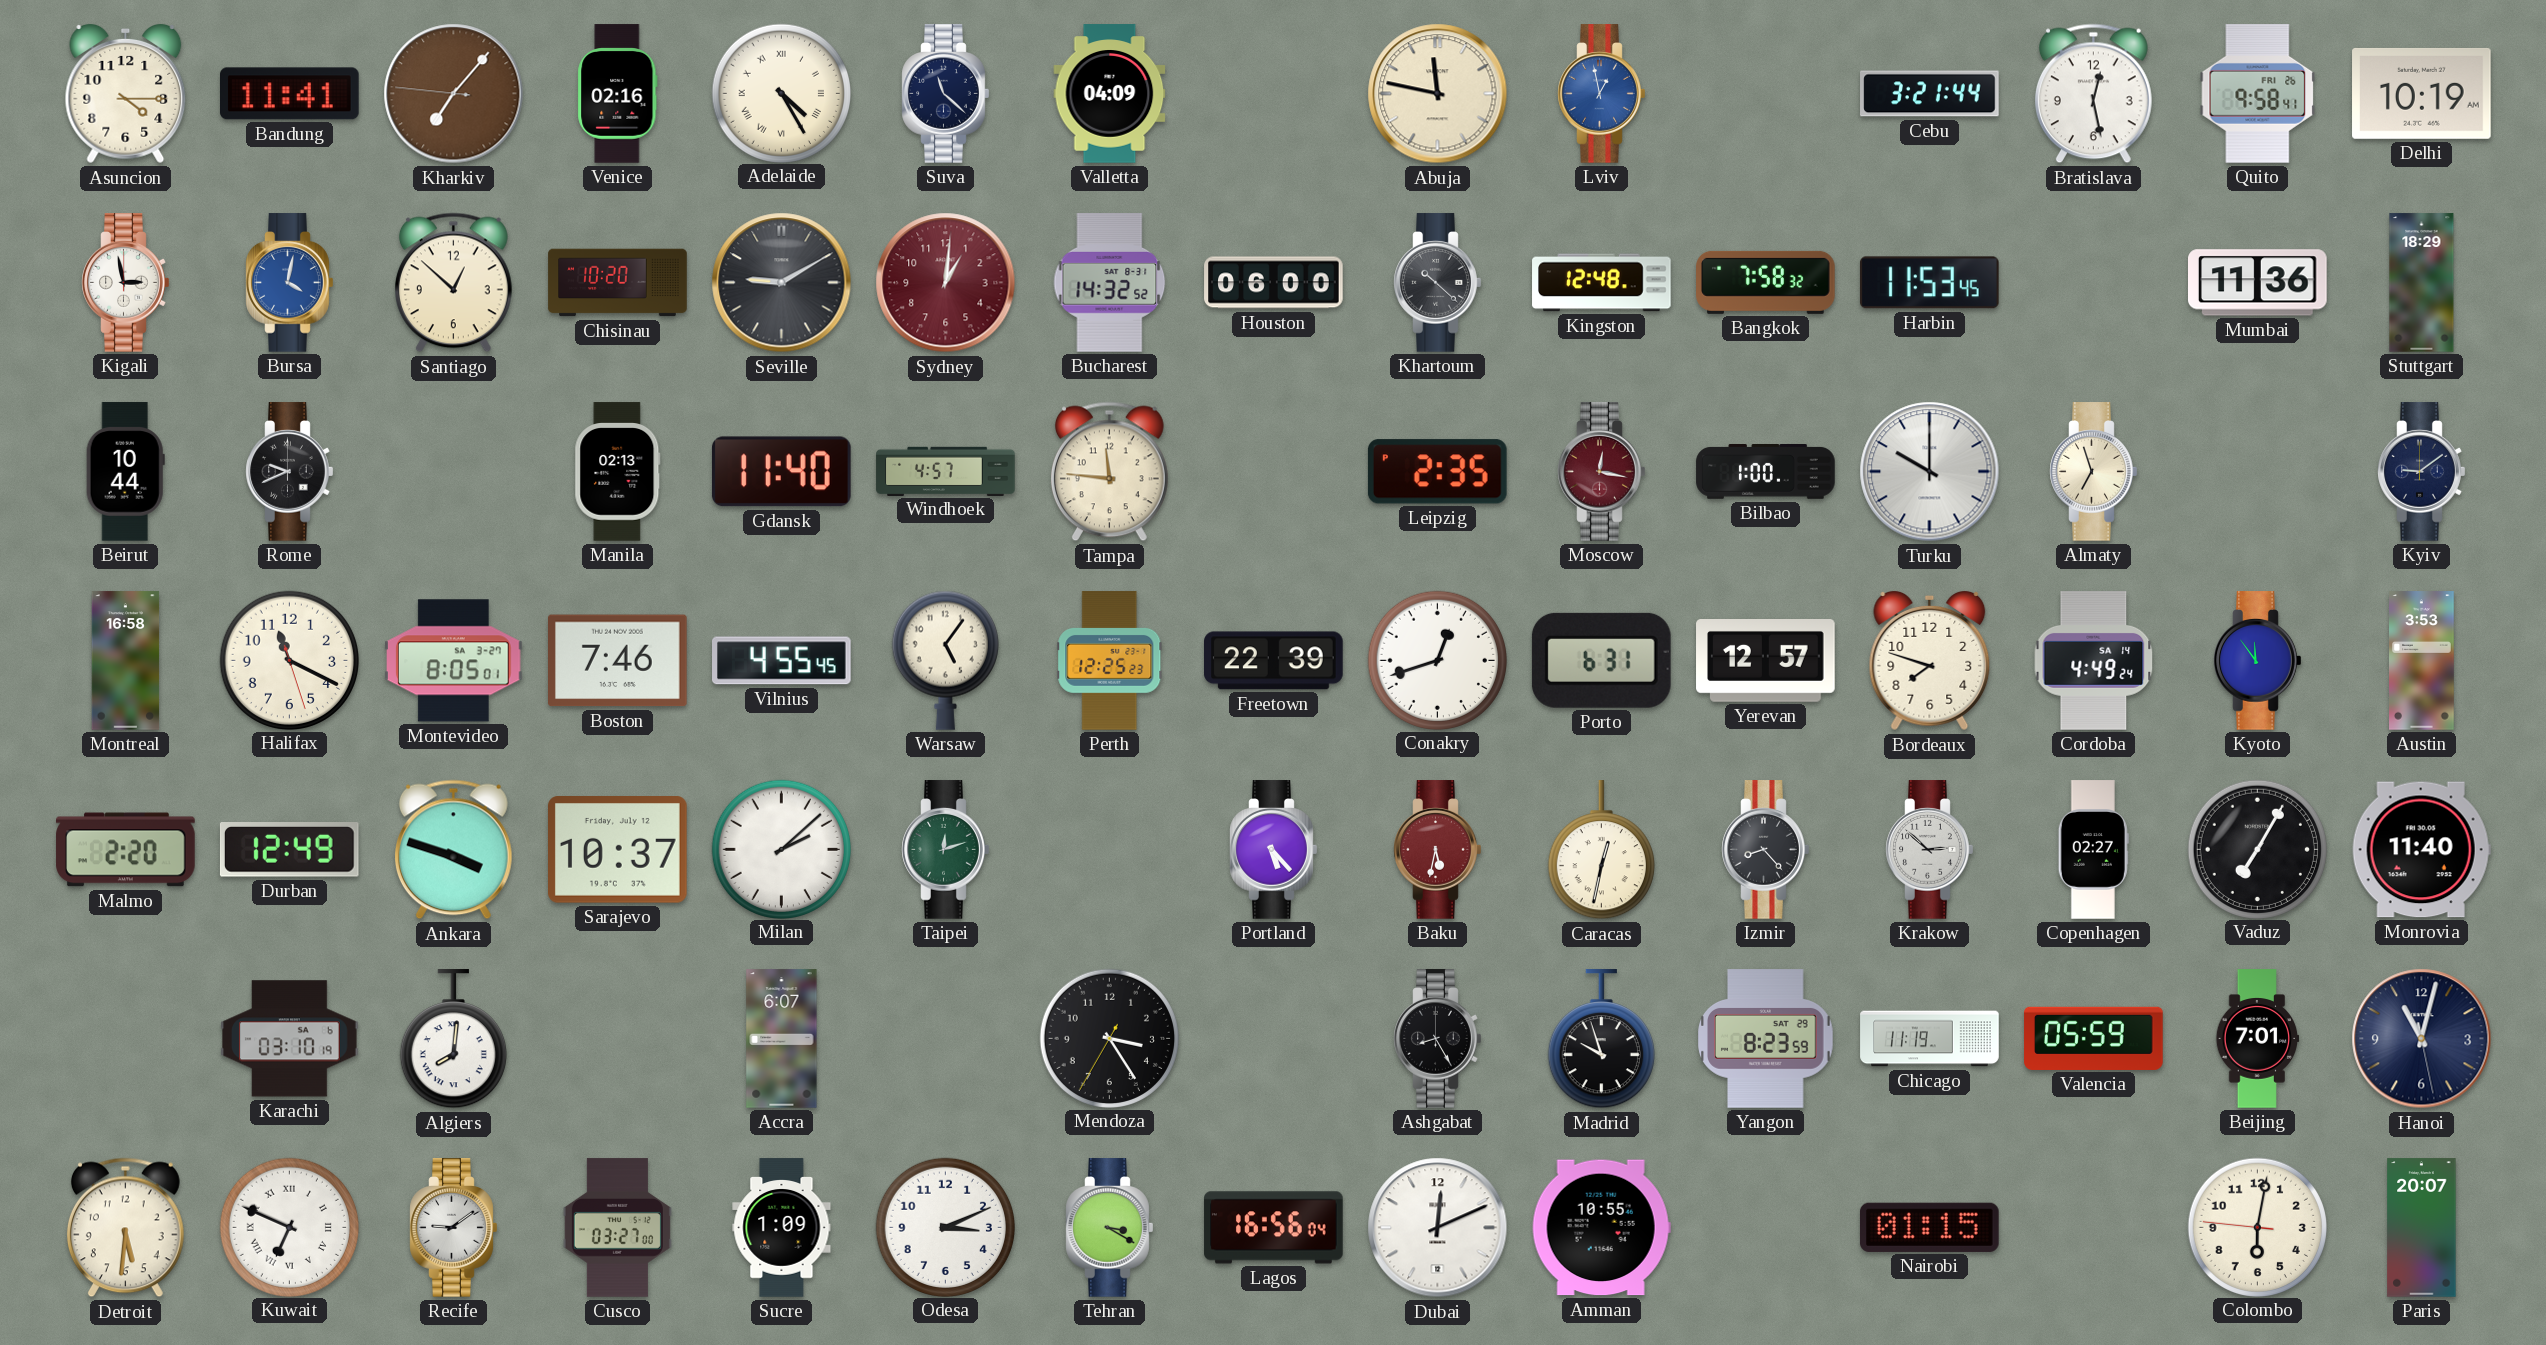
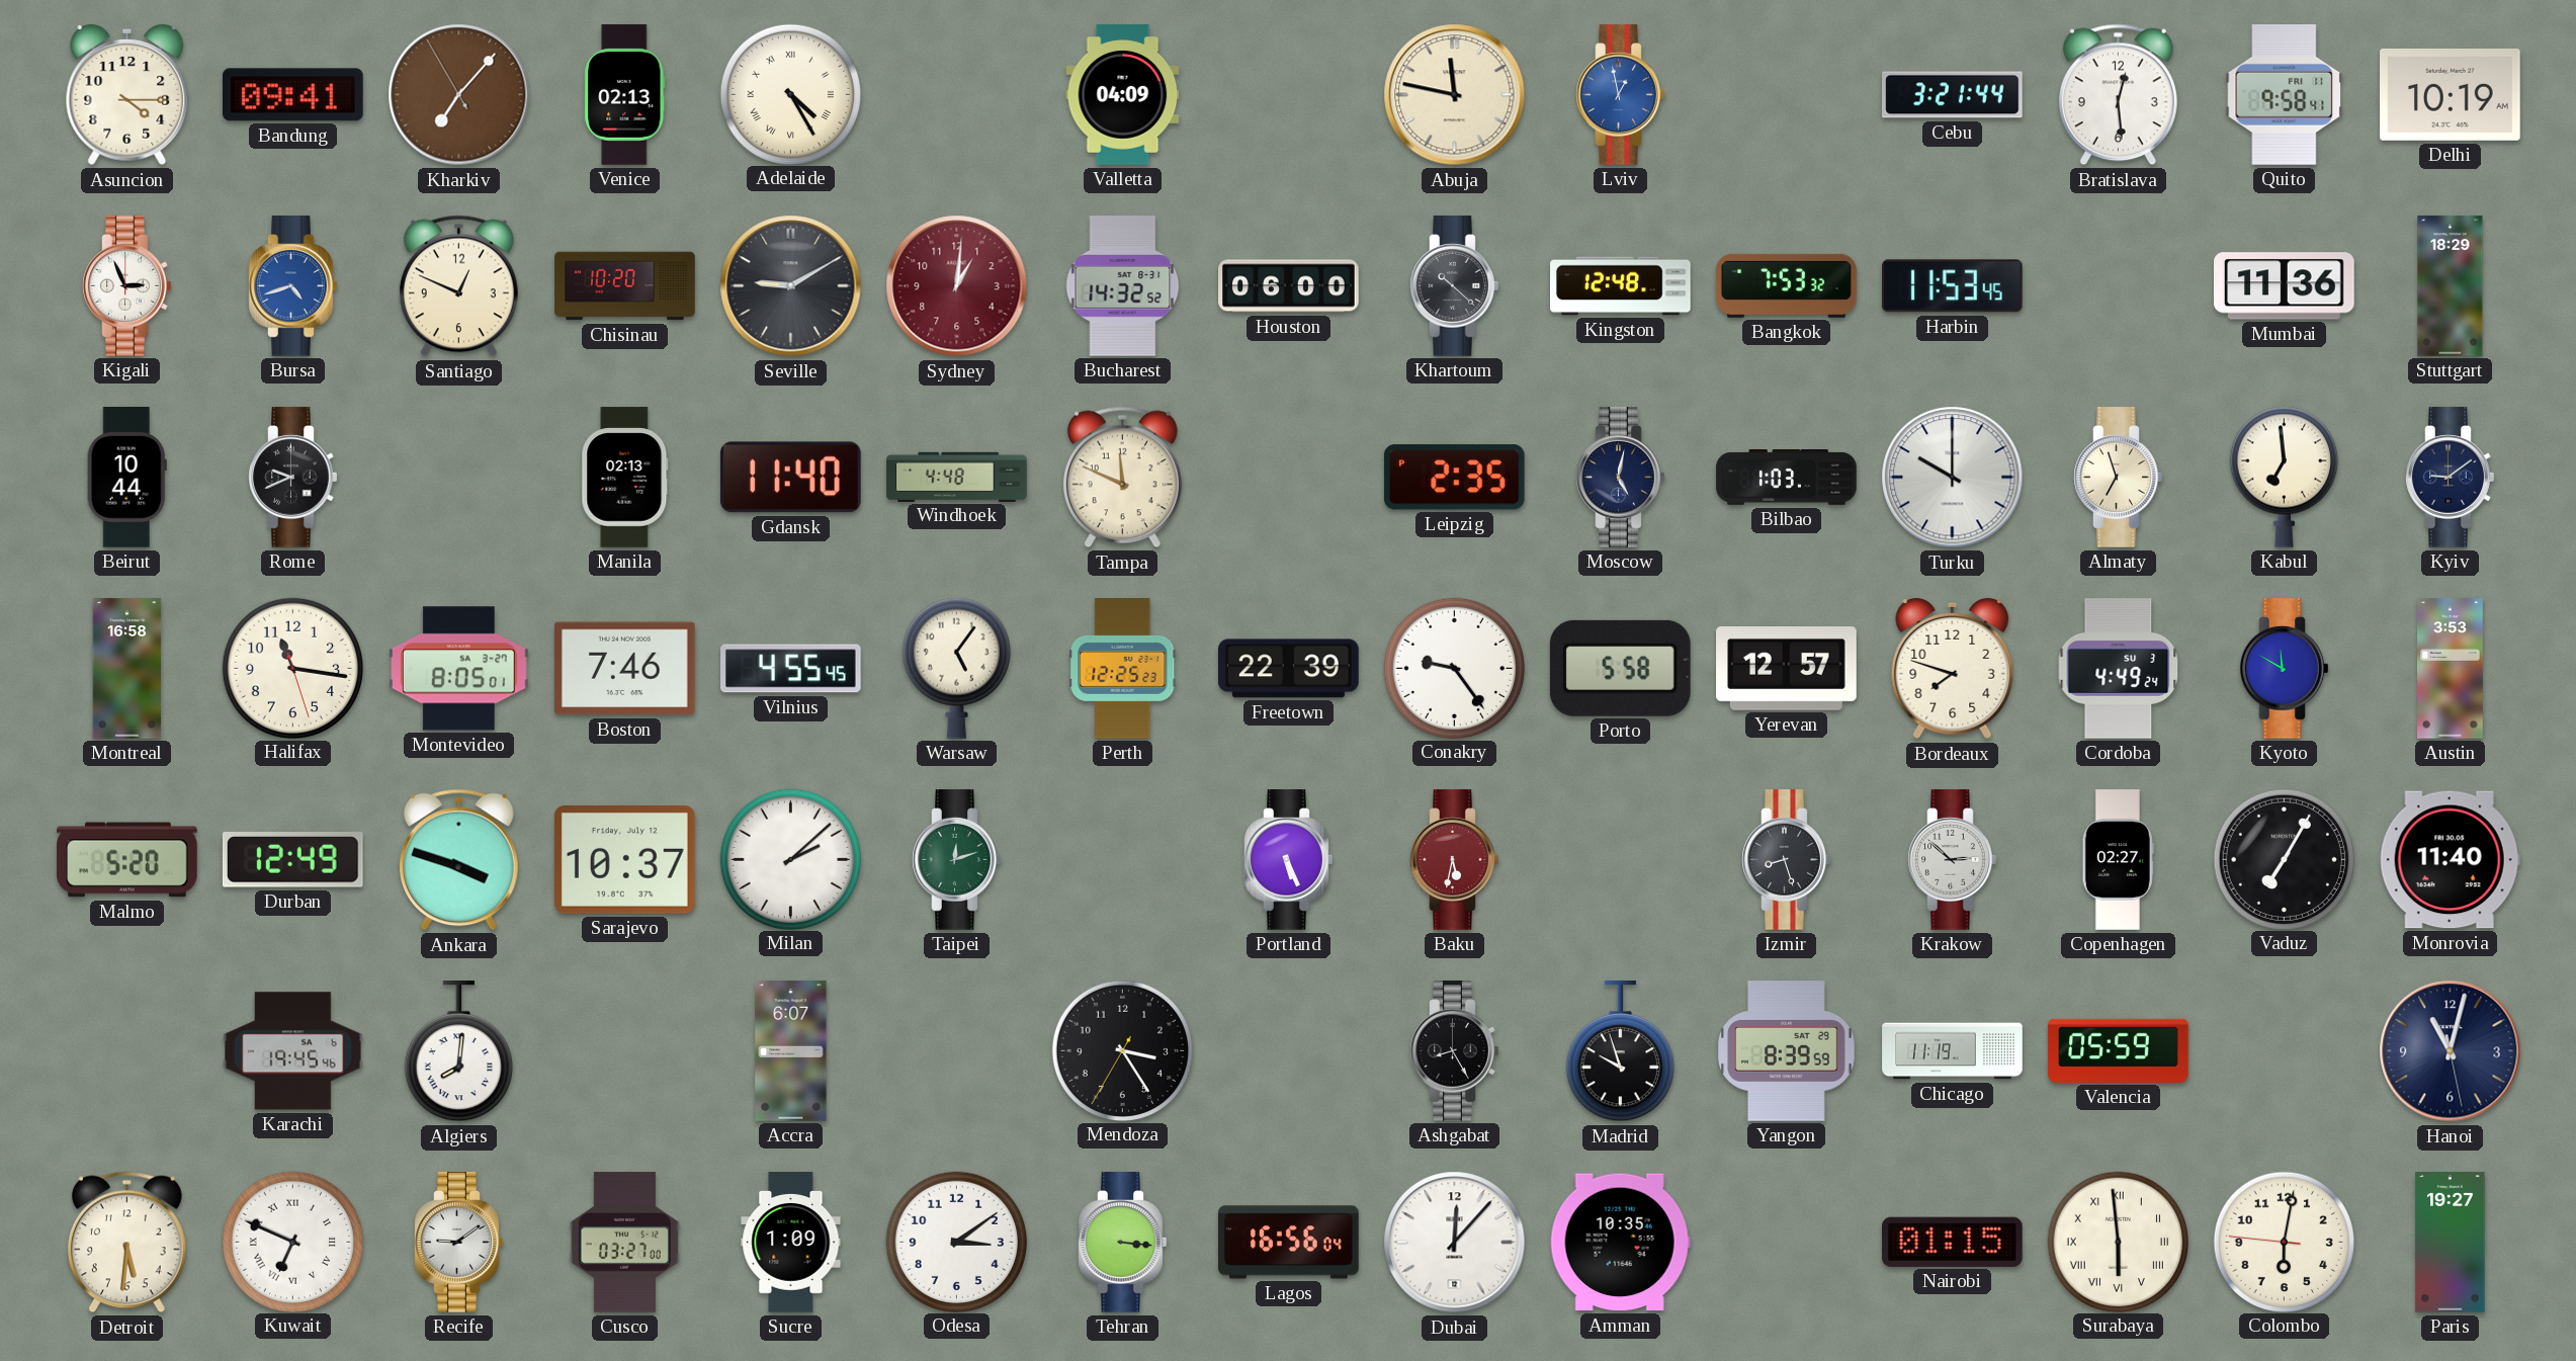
Bandung: 11:41 -> 09:41 (293, 95)
Kharkiv: 7:06:46 -> 7:06:55 (459, 95)
Venice: 02:16 -> 02:13 (625, 95)
Suva: 11:22 -> none (946, 94)
Bratislava: 12:28 -> 12:29 (2118, 95)
Quito date: FRI 26 -> FRI 11 (2285, 95)
Kigali: 2:58 -> 2:56 (127, 286)
Bursa: 4:02 -> 4:42 (293, 286)
Santiago: 12:52 -> 12:49 (458, 286)
Bangkok: 7:58 -> 7:53 (1787, 285)
Windhoek: 4:57 -> 4:48 (957, 477)
Tampa: 11:46 -> 11:49 (1122, 478)
Moscow: 12:17 -> 5:02 (1621, 478)
Moscow dial: burgundy -> navy (1621, 478)
Bilbao: 1:00 -> 1:03 (1787, 478)
Kabul: none -> 6:59 (2284, 477)
Halifax: 11:19 -> 11:16 (292, 668)
Conakry: 12:42 -> 9:24 (1454, 668)
Porto: 6:31 -> 5:58 (1620, 668)
Cordoba date: SA 14 -> SU 3 (2119, 669)
Kyoto: 11:54 -> 11:50 (2285, 669)
Malmo: 2:20 -> 5:20 (127, 860)
Portland: 5:23 -> 5:26 (1289, 860)
Caracas: 12:32 -> none (1601, 850)
Izmir: 8:23 -> 8:27 (1787, 860)
Karachi: 03:10 -> 19:45 (293, 1051)
Yangon: 8:23 -> 8:39 (1787, 1051)
Beijing: 7:01 -> none (2258, 1039)
Odesa: 3:11 -> 3:09 (956, 1242)
Tehran: 3:20 -> 3:16 (1123, 1243)
Dubai: 12:11 -> 12:07 (1455, 1243)
Amman: 10:55 -> 10:35 (1620, 1243)
Surabaya: none -> 5:59 (2118, 1242)
Paris: 20:07 -> 19:27 (2451, 1243)
